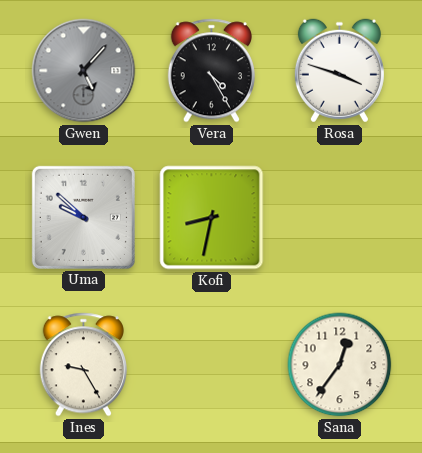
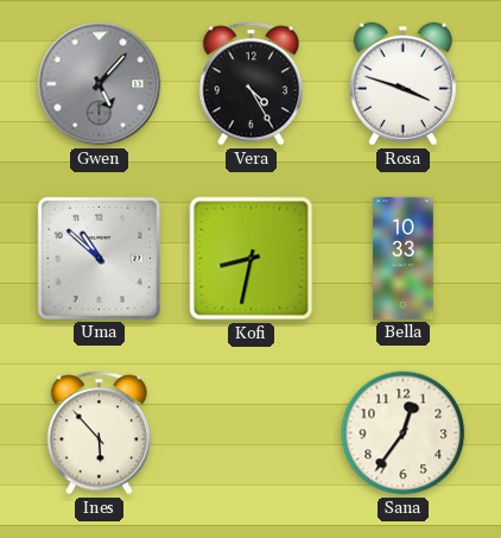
Uma: 9:52 -> 10:52 (99, 258)
Bella: none -> 10:33 (404, 258)
Ines: 9:25 -> 5:53 (99, 433)
